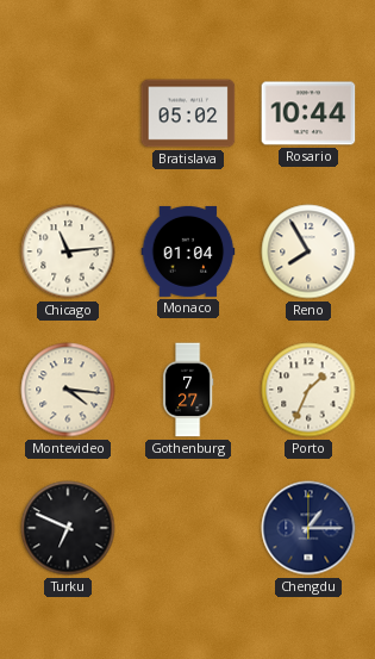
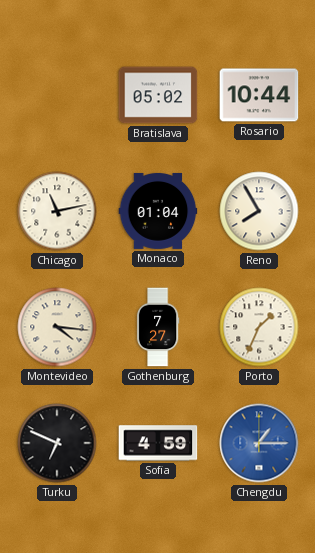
Chicago: 11:14 -> 11:13 (57, 211)
Sofia: none -> 4:59 (158, 443)
Chengdu dial: navy -> blue (259, 443)
